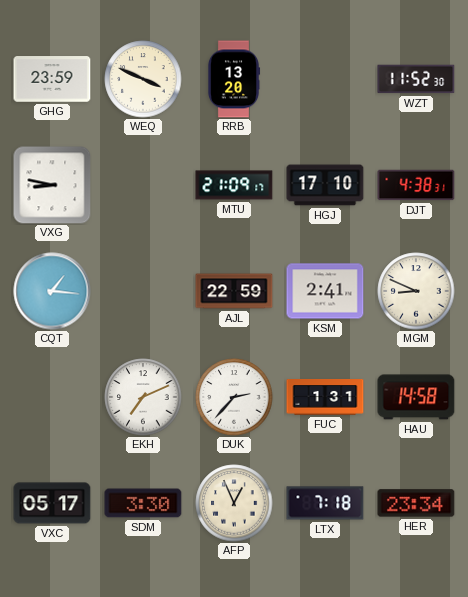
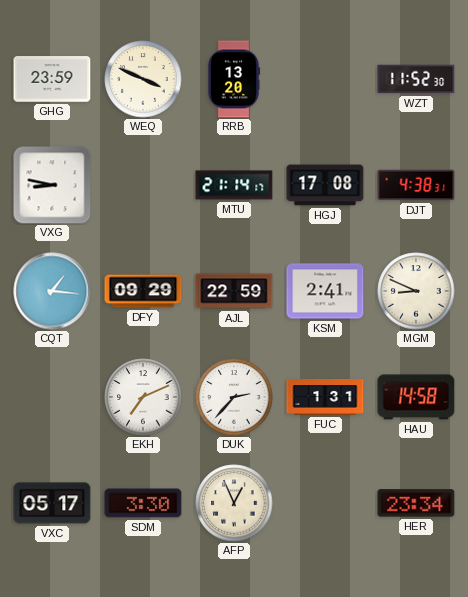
MTU: 21:09 -> 21:14 (234, 185)
HGJ: 17:10 -> 17:08 (325, 185)
DFY: none -> 09:29 (143, 291)
LTX: 7:18 -> none (325, 503)
